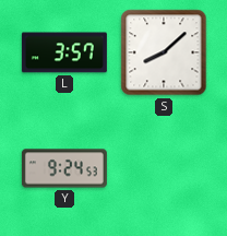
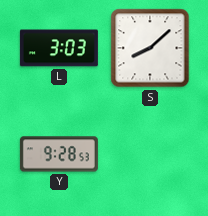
L: 3:57 -> 3:03 (59, 48)
Y: 9:24 -> 9:28 (59, 154)
